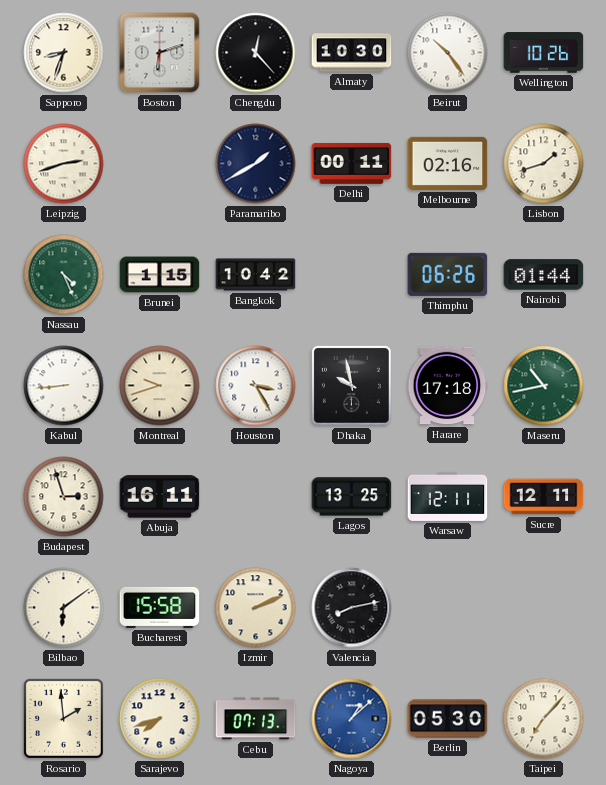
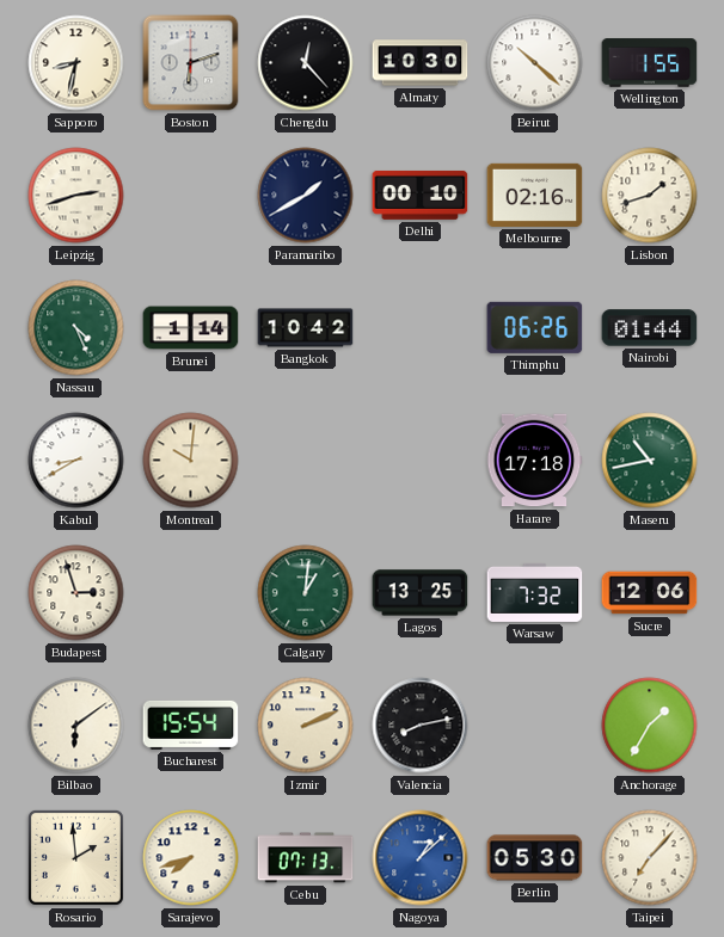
Sapporo: 8:33 -> 8:32 (76, 63)
Beirut: 10:24 -> 10:22 (535, 63)
Wellington: 10:26 -> 1:55 (650, 63)
Delhi: 00:11 -> 00:10 (421, 195)
Brunei: 1:15 -> 1:14 (191, 328)
Kabul: 8:44 -> 8:40 (76, 461)
Montreal: 9:42 -> 10:01 (191, 461)
Houston: 3:25 -> none (256, 386)
Dhaka: 9:58 -> none (351, 385)
Abuja: 16:11 -> none (160, 497)
Calgary: none -> 1:01 (306, 593)
Warsaw: 12:11 -> 7:32 (535, 592)
Sucre: 12:11 -> 12:06 (650, 593)
Bucharest: 15:58 -> 15:54 (191, 725)
Anchorage: none -> 1:35 (650, 726)
